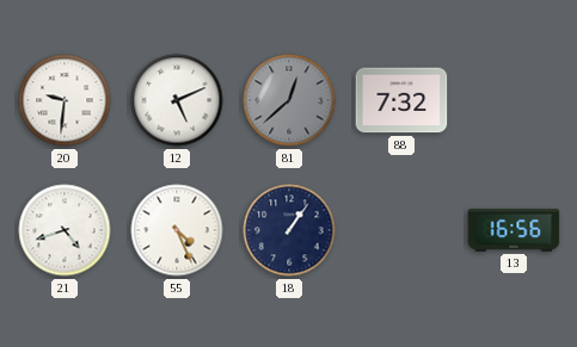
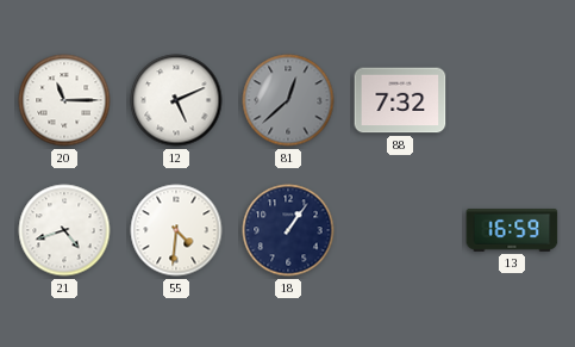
20: 9:31 -> 11:15 (64, 100)
55: 4:26 -> 4:31 (176, 230)
13: 16:56 -> 16:59 (512, 230)
